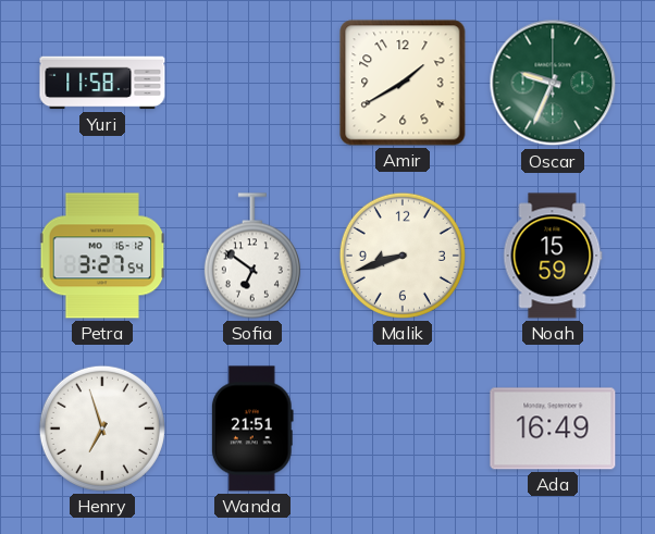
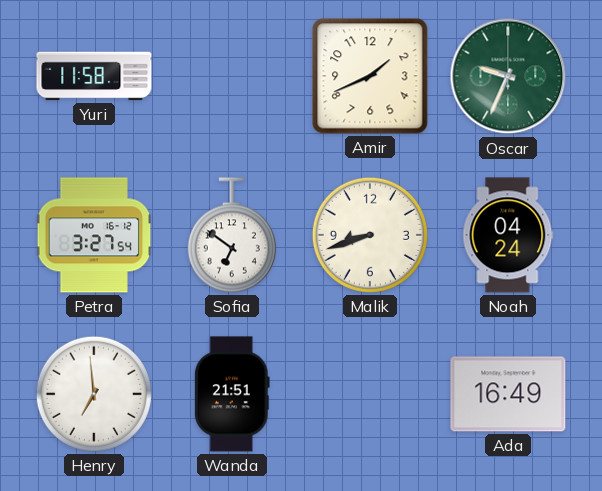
Amir: 1:40 -> 1:41 (370, 76)
Noah: 15:59 -> 04:24 (508, 235)
Henry: 6:57 -> 6:59 (94, 394)
